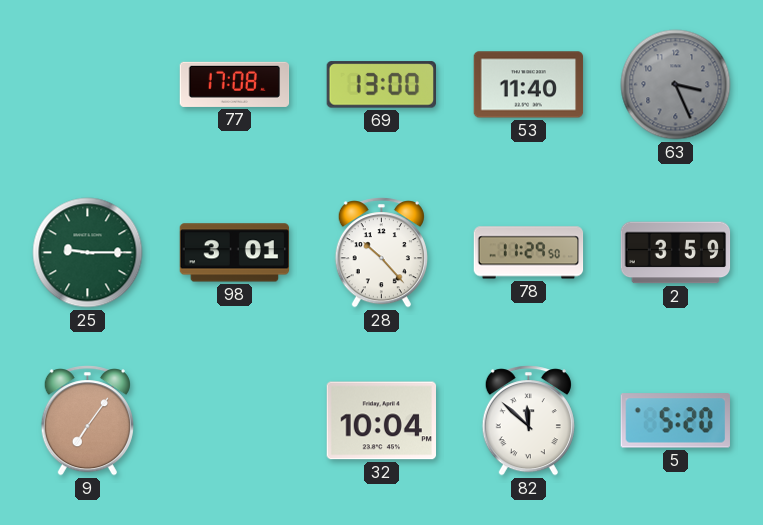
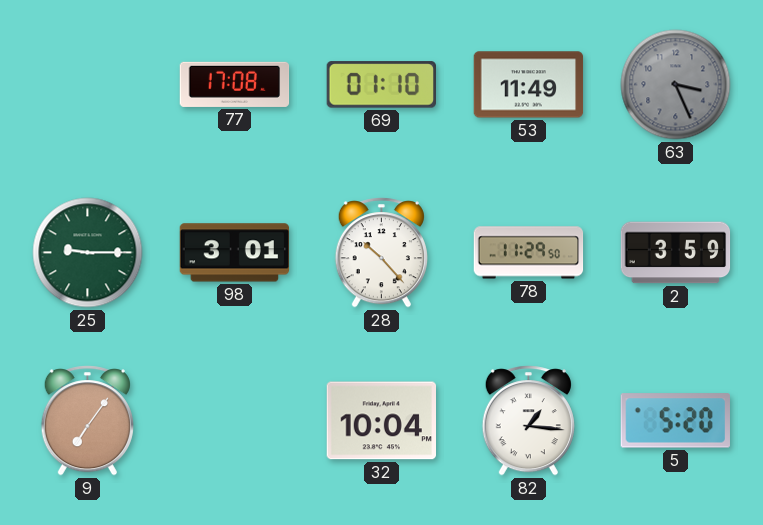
69: 13:00 -> 01:10 (381, 85)
53: 11:40 -> 11:49 (529, 85)
82: 11:52 -> 1:16 (528, 421)
